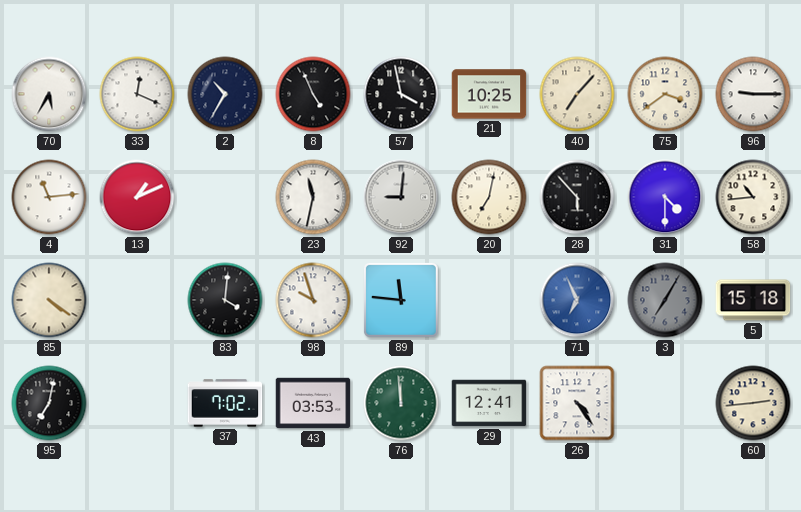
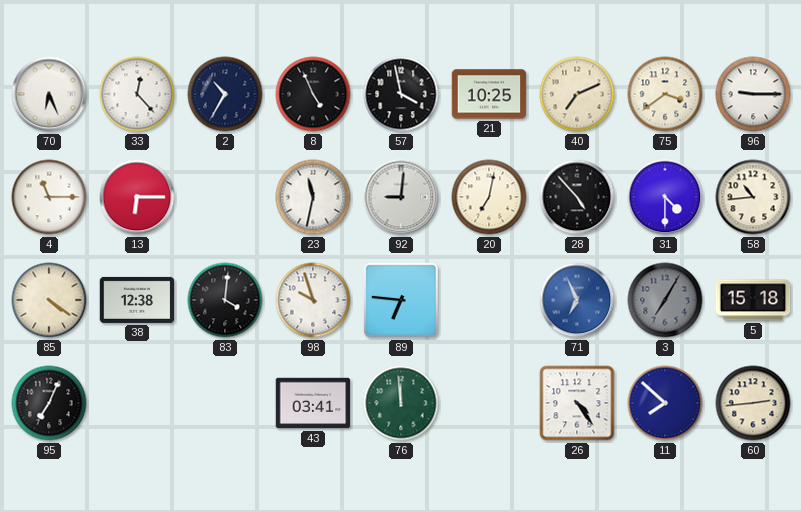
70: 5:35 -> 6:26 (49, 94)
33: 12:19 -> 12:23 (137, 94)
40: 7:07 -> 7:11 (577, 94)
4: 11:14 -> 11:15 (49, 197)
13: 1:11 -> 6:15 (137, 197)
28: 5:53 -> 4:53 (577, 197)
38: none -> 12:38 (137, 300)
89: 11:46 -> 6:46 (401, 300)
95: 7:02 -> 7:04 (49, 403)
37: 7:02 -> none (225, 403)
43: 03:53 -> 03:41 (313, 403)
29: 12:41 -> none (489, 403)
11: none -> 7:52 (665, 403)
